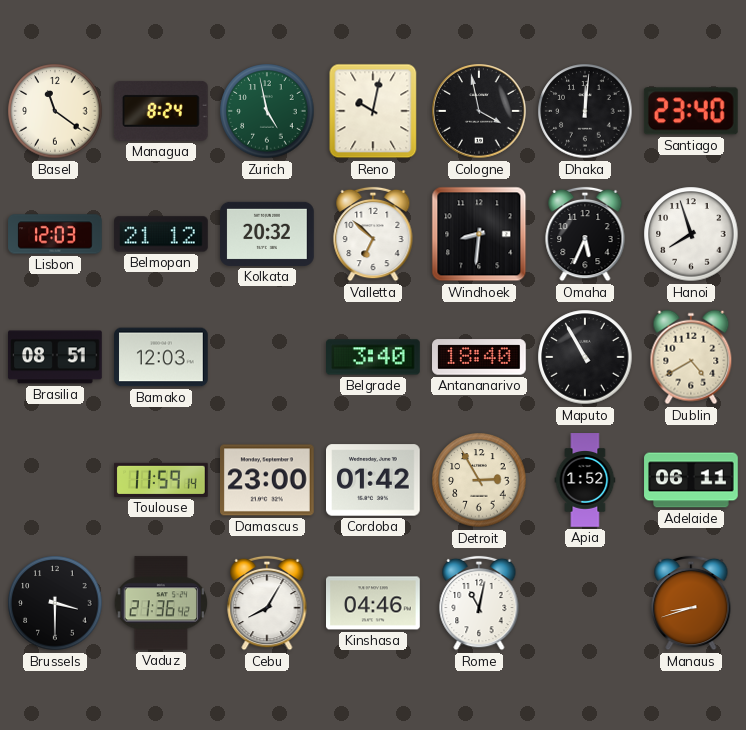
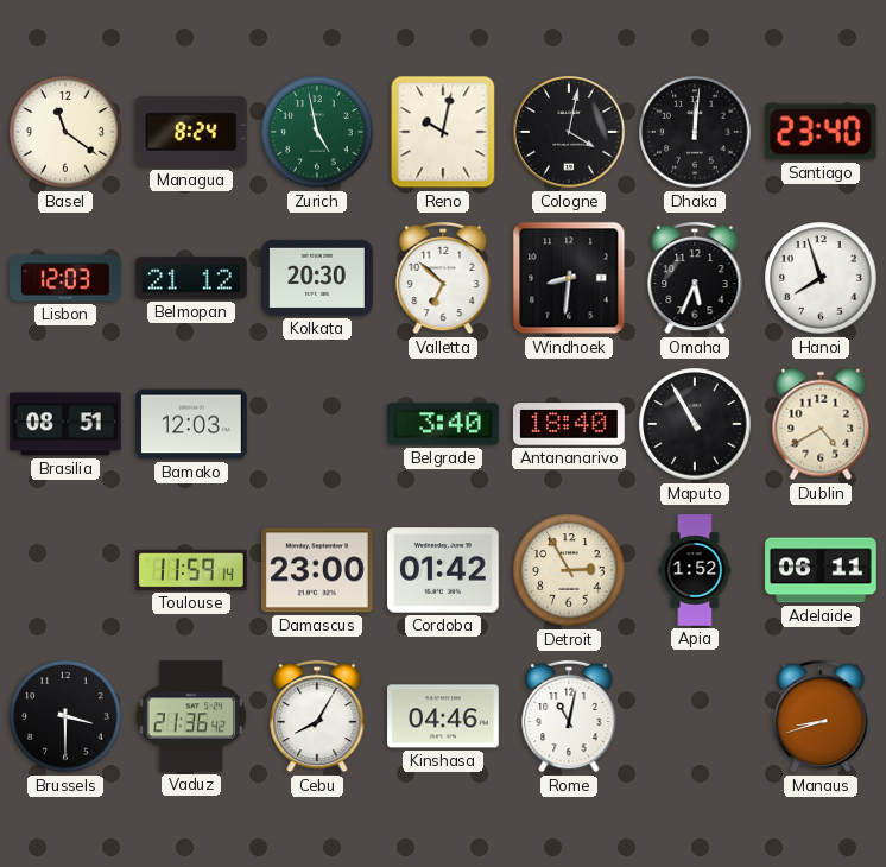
Cologne: 3:58 -> 4:02 (569, 132)
Kolkata: 20:32 -> 20:30 (317, 278)
